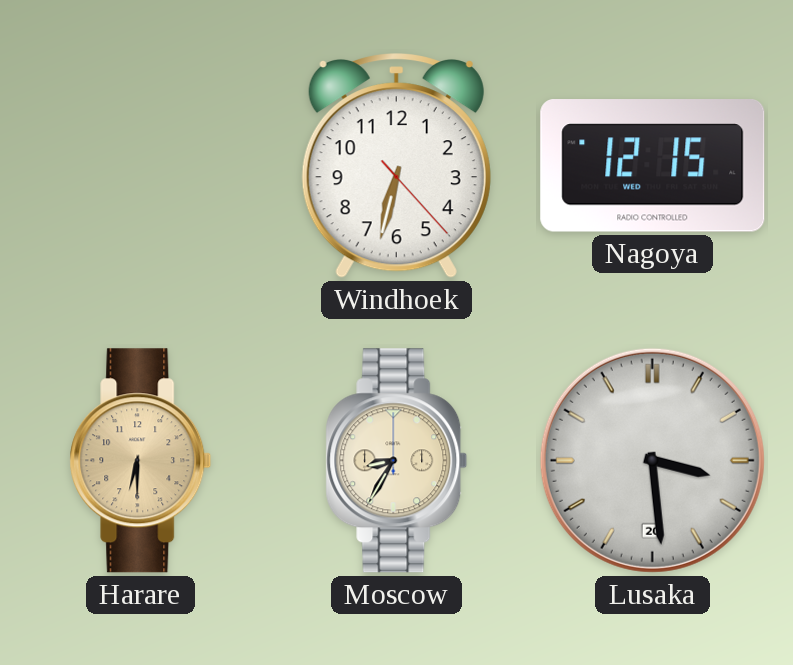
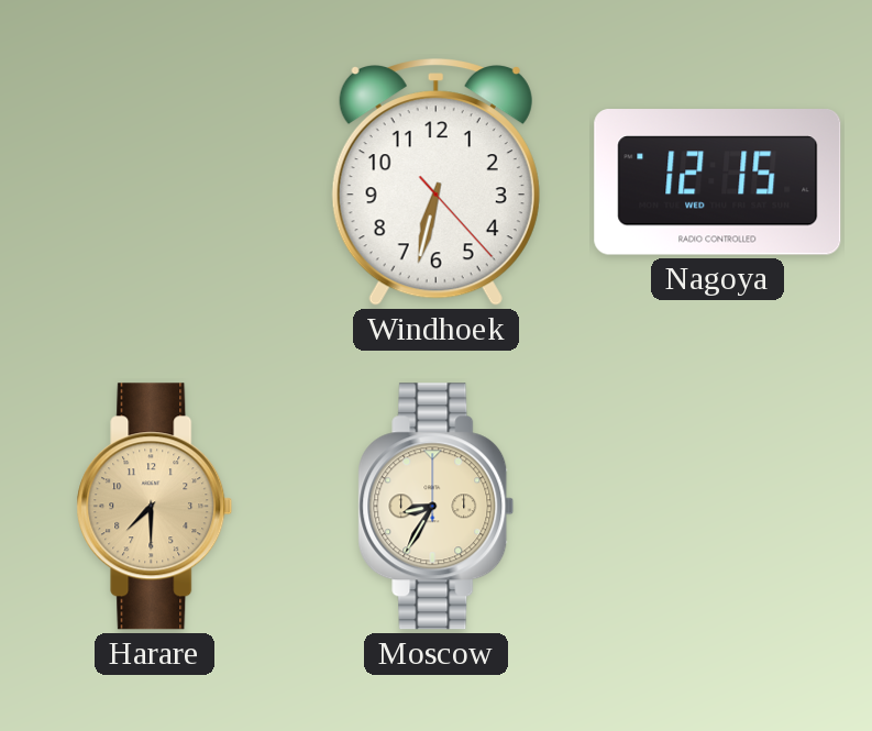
Harare: 6:30 -> 7:30 (155, 507)
Lusaka: 3:29 -> none (652, 460)
